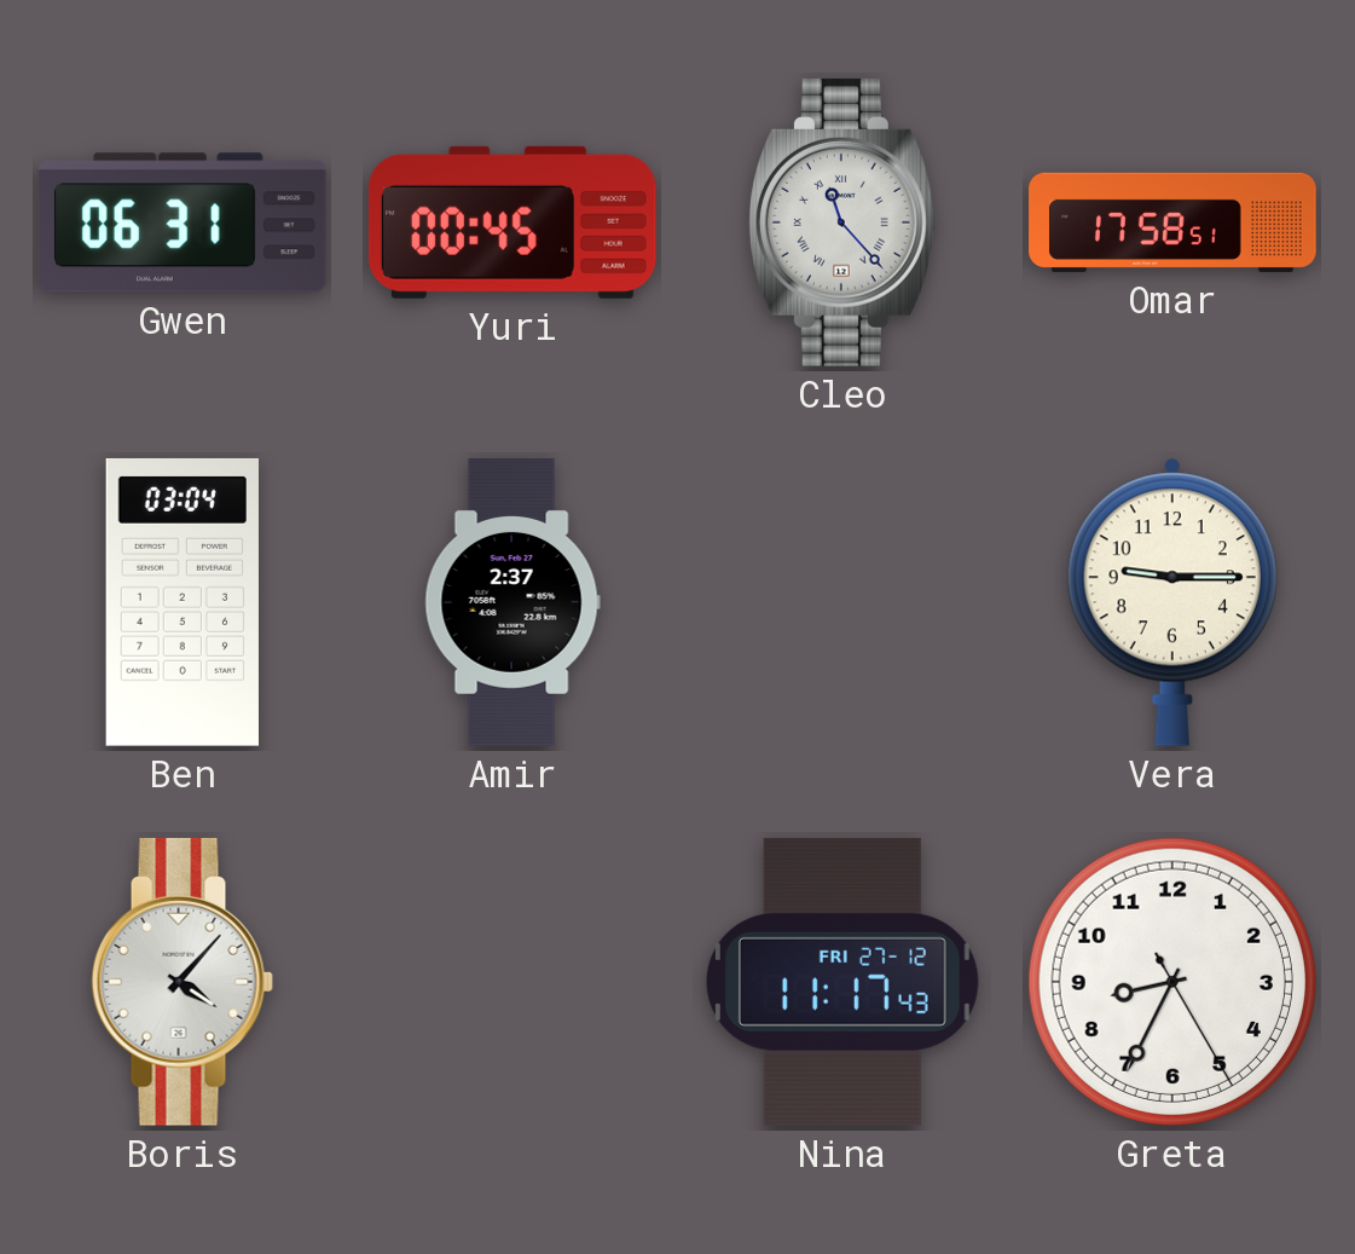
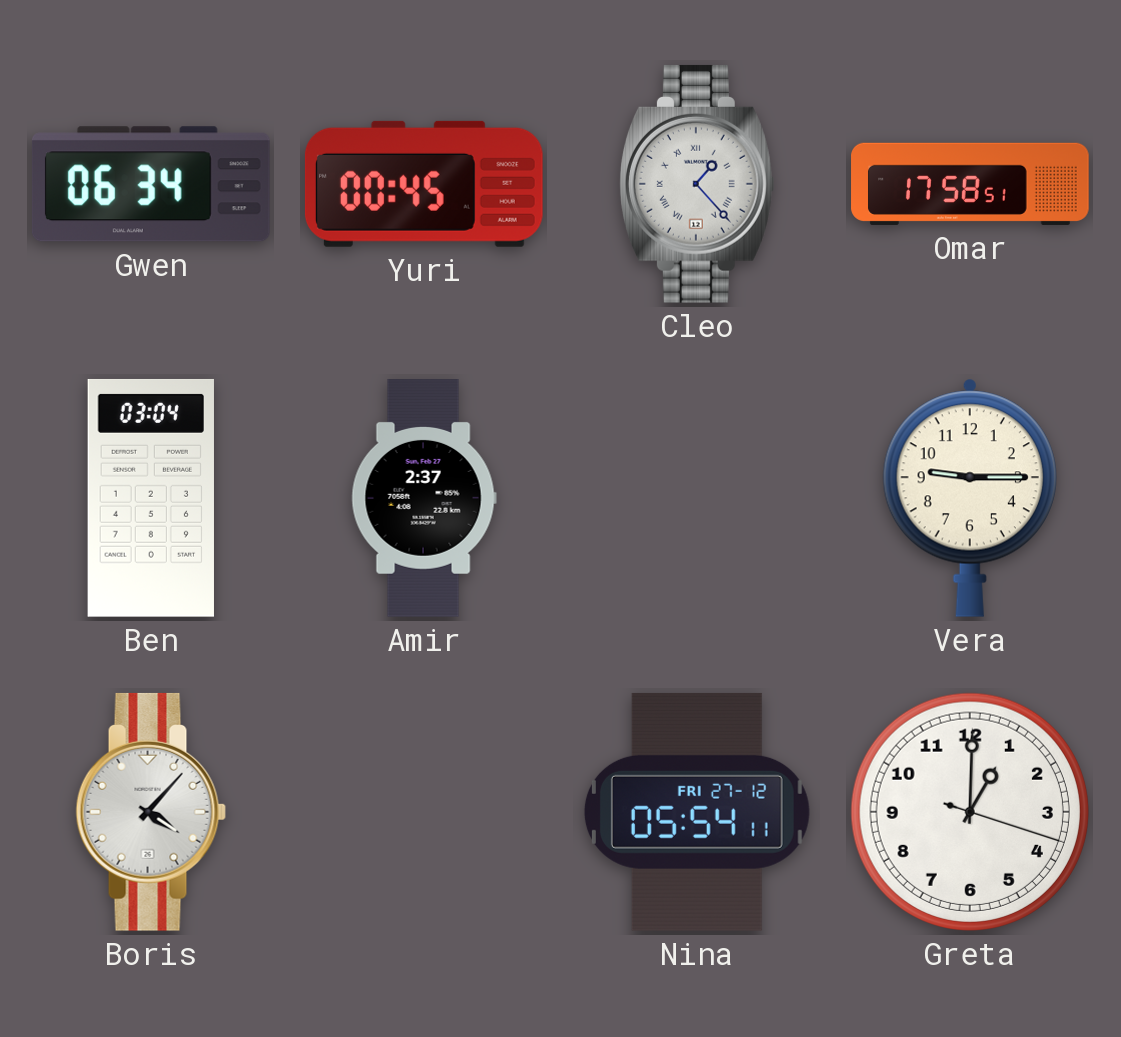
Gwen: 06:31 -> 06:34 (151, 184)
Cleo: 11:23 -> 1:23 (697, 184)
Nina: 11:17 -> 05:54 (697, 812)
Greta: 8:34 -> 1:00 (970, 812)
